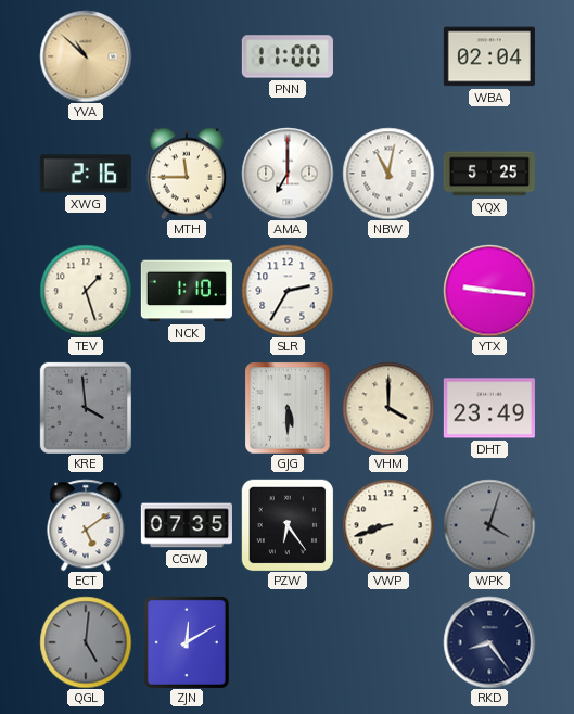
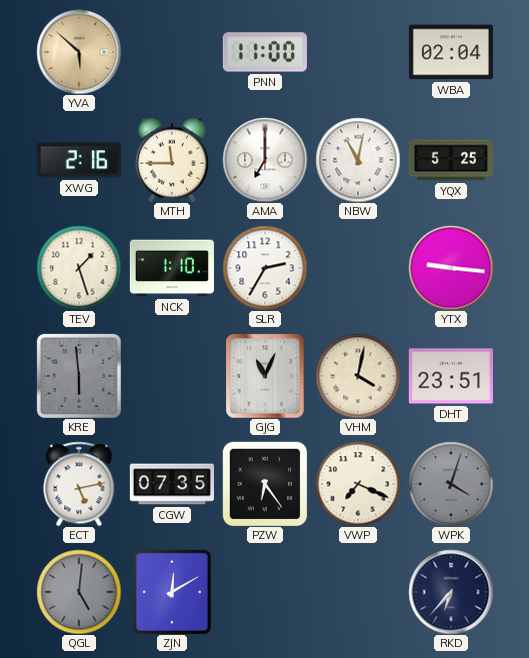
YVA: 10:52 -> 5:52 (79, 52)
KRE: 3:59 -> 5:59 (79, 376)
GJG: 5:30 -> 11:04 (265, 376)
VHM: 4:00 -> 4:02 (358, 376)
DHT: 23:49 -> 23:51 (451, 376)
ECT: 5:09 -> 5:13 (79, 484)
VWP: 8:42 -> 7:19 (358, 484)
RKD: 8:24 -> 6:37 (451, 592)
